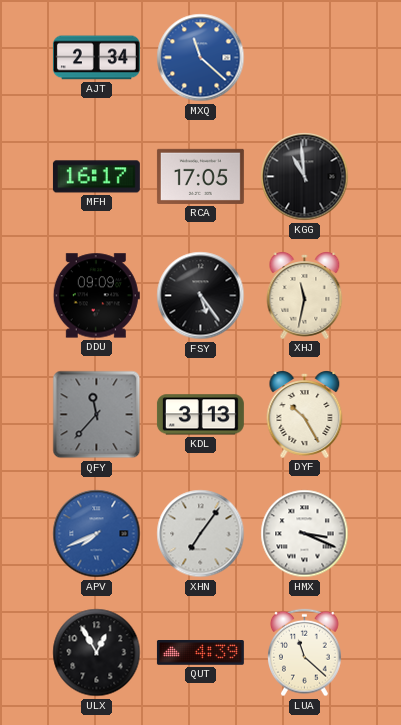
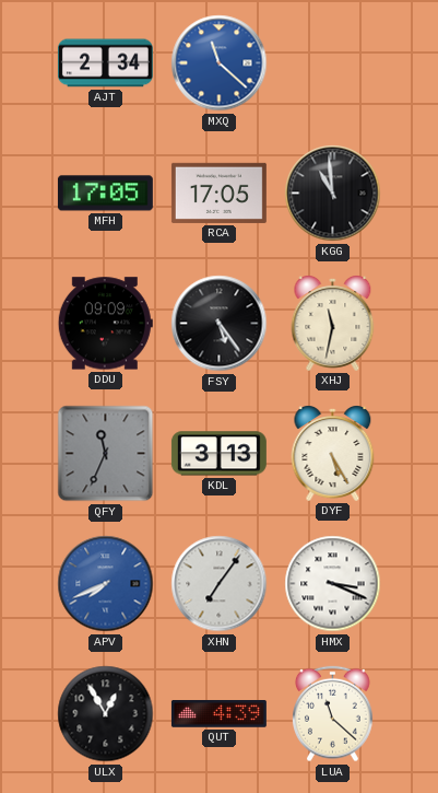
MFH: 16:17 -> 17:05 (105, 194)
QFY: 11:37 -> 11:34 (106, 454)
DYF: 10:25 -> 5:25 (333, 454)
